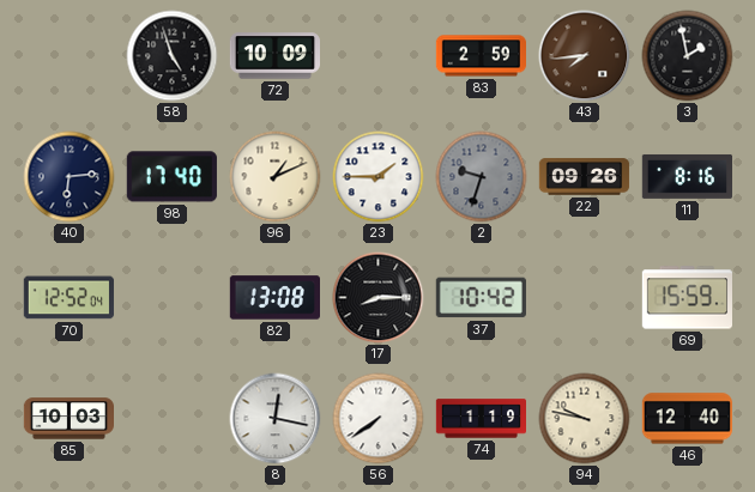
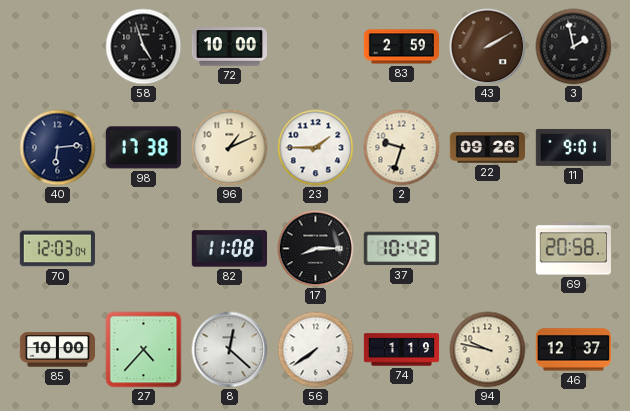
72: 10:09 -> 10:00 (229, 47)
43: 7:44 -> 2:10 (488, 47)
98: 17:40 -> 17:38 (143, 148)
2 dial: grey -> cream (402, 148)
11: 8:16 -> 9:01 (573, 147)
70: 12:52 -> 12:03 (57, 249)
82: 13:08 -> 11:08 (229, 249)
69: 15:59 -> 20:58 (573, 249)
85: 10:03 -> 10:00 (58, 350)
27: none -> 4:37 (144, 350)
8: 12:17 -> 12:22 (230, 350)
46: 12:40 -> 12:37 (573, 350)
